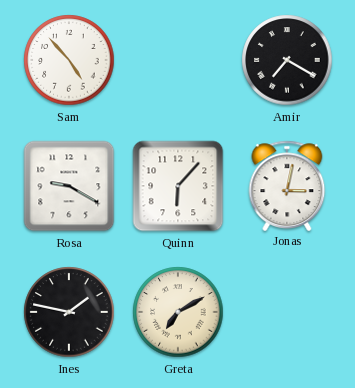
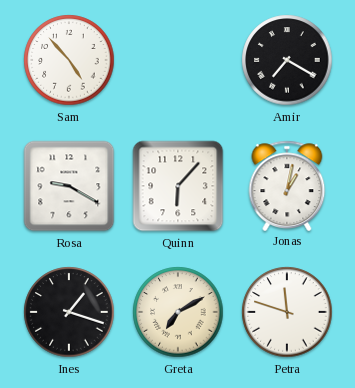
Jonas: 3:02 -> 1:02 (287, 185)
Ines: 1:47 -> 1:18 (69, 312)
Petra: none -> 11:48 (287, 312)
